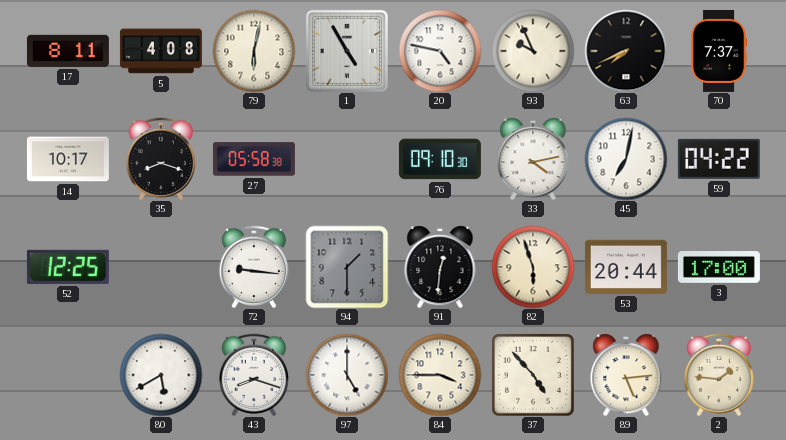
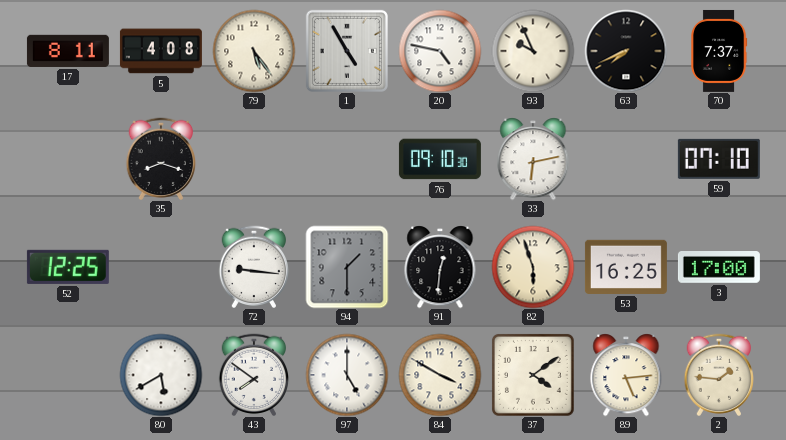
79: 6:02 -> 5:24 (254, 51)
14: 10:17 -> none (68, 159)
27: 05:58 -> none (254, 159)
33: 4:13 -> 6:13 (533, 159)
45: 7:02 -> none (626, 159)
59: 04:22 -> 07:10 (719, 159)
53: 20:44 -> 16:25 (626, 267)
43: 8:18 -> 7:51 (254, 374)
84: 3:45 -> 3:50 (440, 375)
37: 4:53 -> 4:09 (533, 375)
